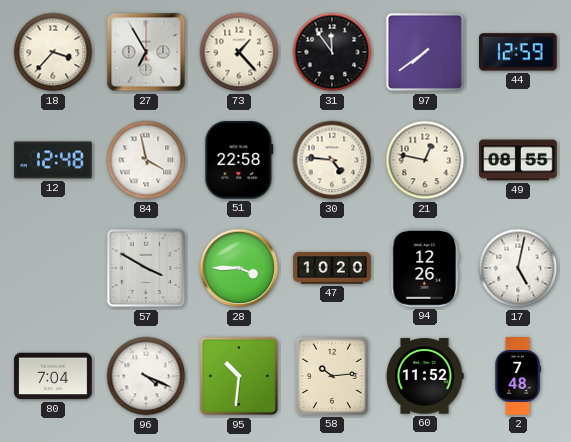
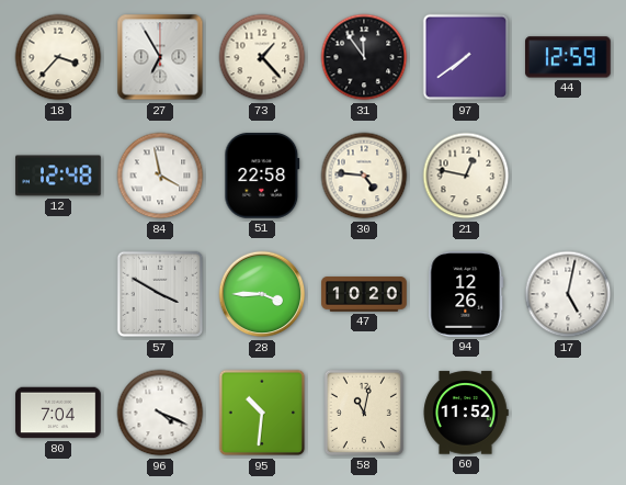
49: 08:55 -> none (518, 160)
58: 10:14 -> 11:02 (364, 413)
2: 7:48 -> none (518, 376)
